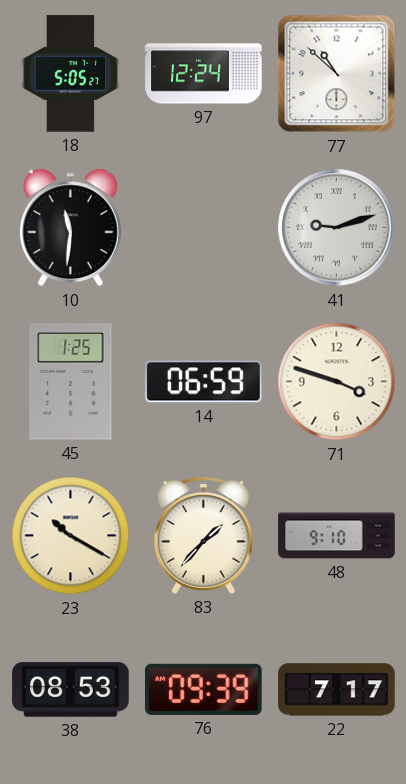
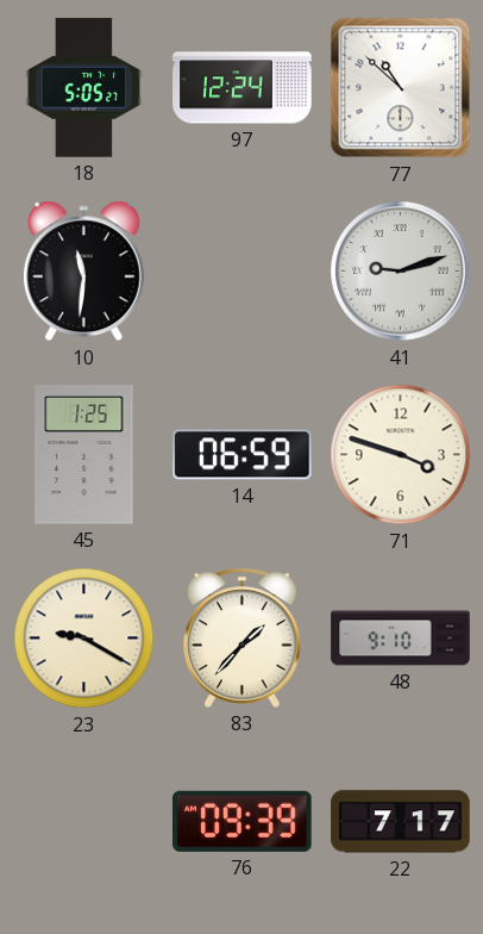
23: 10:20 -> 9:20 (84, 639)
38: 08:53 -> none (71, 690)
